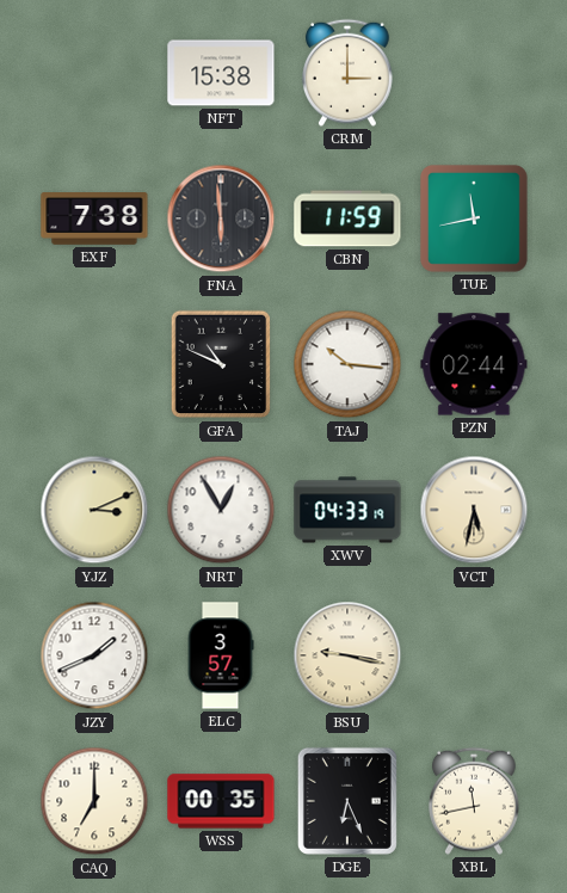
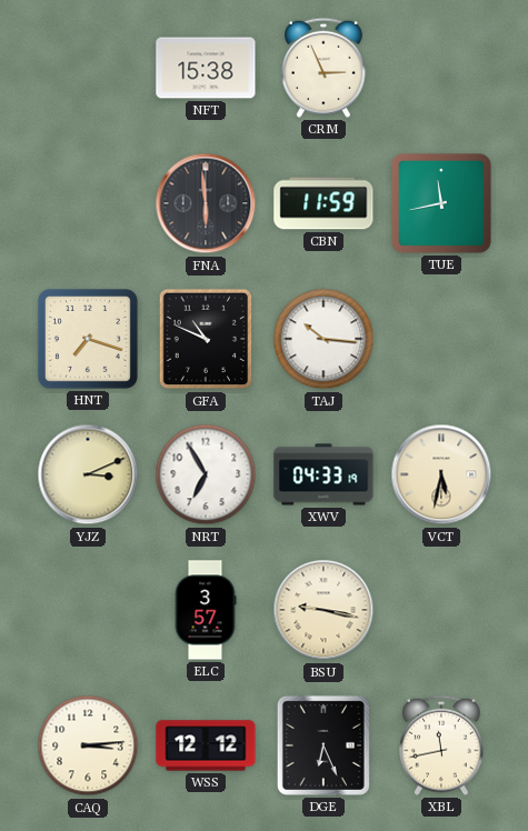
CRM: 3:00 -> 2:56 (325, 68)
EXF: 7:38 -> none (94, 220)
HNT: none -> 7:18 (88, 339)
PZN: 02:44 -> none (474, 364)
NRT: 12:55 -> 6:55 (206, 474)
JZY: 1:41 -> none (94, 655)
CAQ: 7:00 -> 3:14 (88, 745)
WSS: 00:35 -> 12:12 (206, 745)
